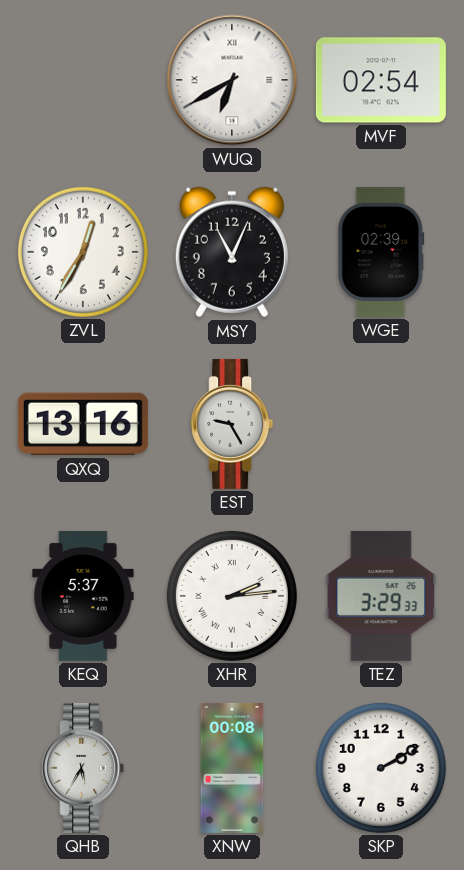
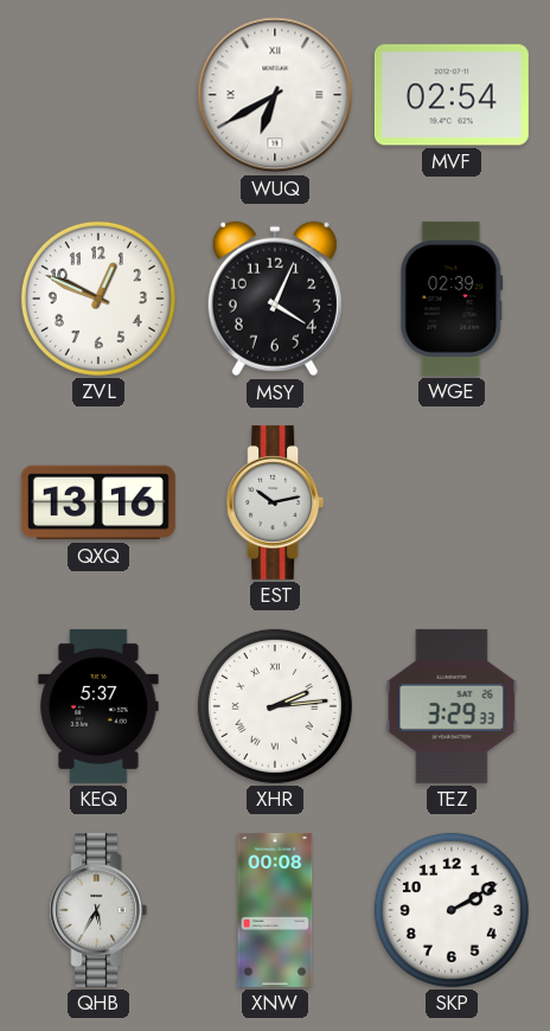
ZVL: 12:35 -> 12:49 (98, 299)
MSY: 11:04 -> 4:04 (275, 299)
EST: 9:25 -> 10:13 (275, 502)
